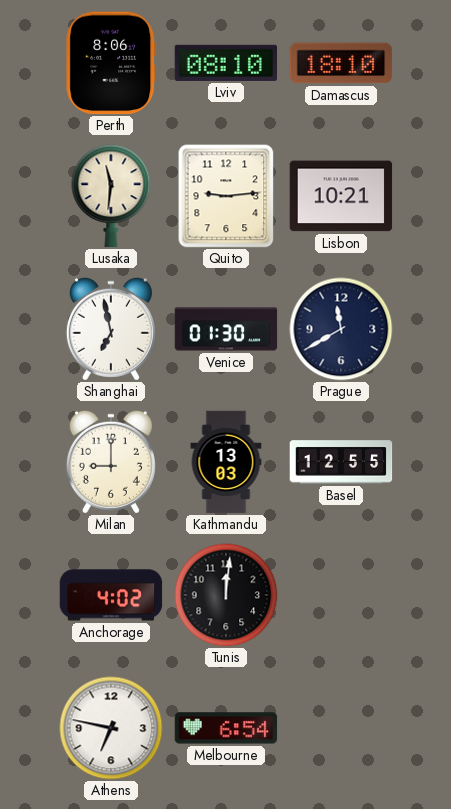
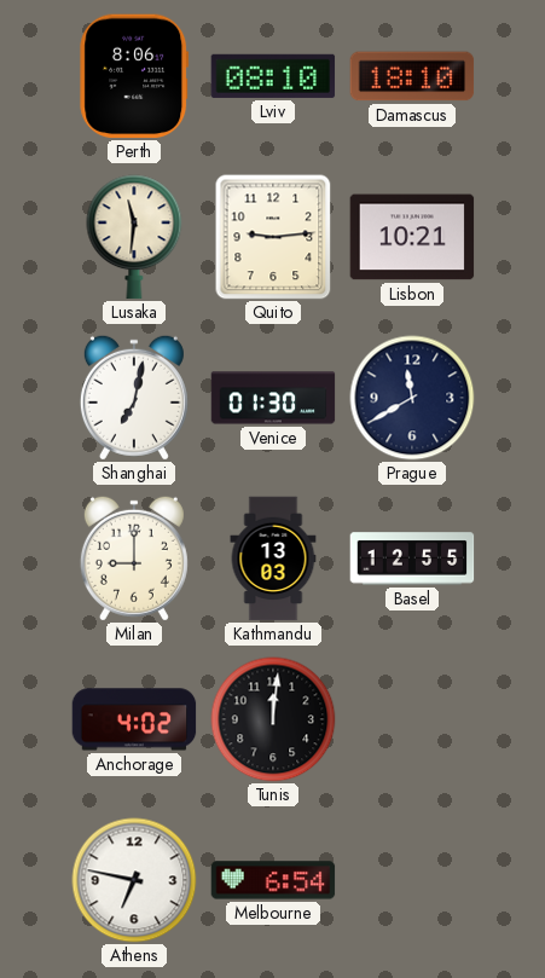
Shanghai: 6:58 -> 7:02 (134, 398)
